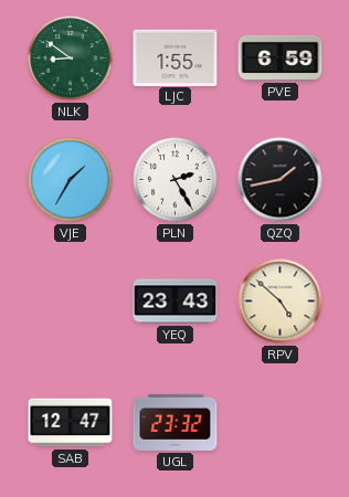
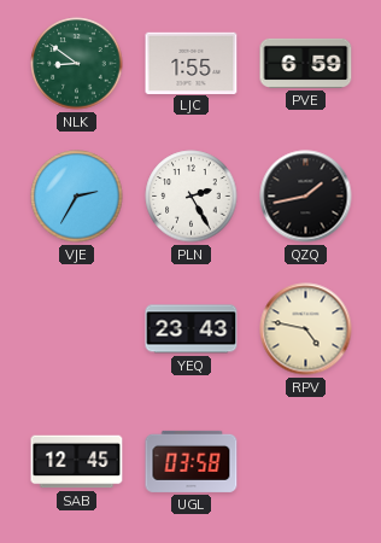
VJE: 1:35 -> 2:35 (77, 197)
RPV: 4:52 -> 4:47 (306, 329)
SAB: 12:47 -> 12:45 (77, 462)
UGL: 23:32 -> 03:58 (192, 461)
